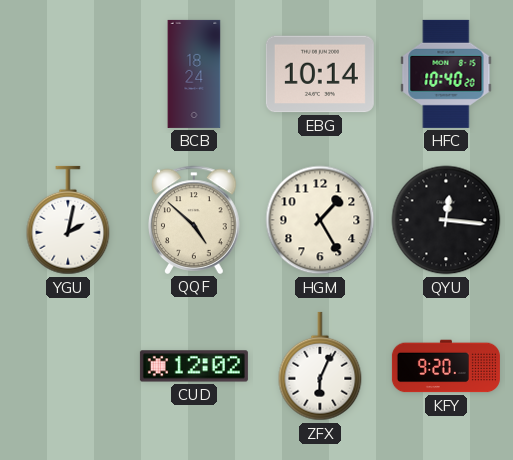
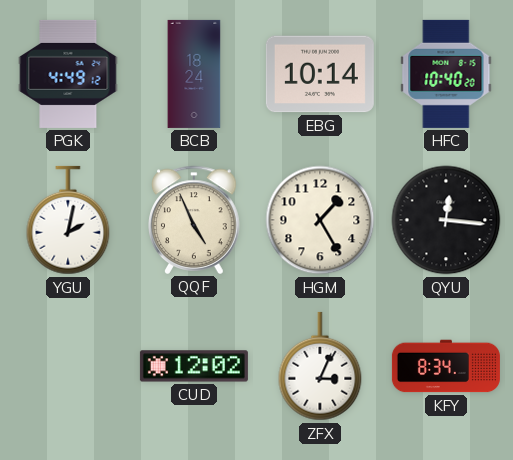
PGK: none -> 4:49 (68, 74)
QQF: 4:52 -> 4:56 (194, 220)
ZFX: 6:04 -> 3:04 (320, 366)
KFY: 9:20 -> 8:34 (446, 366)
